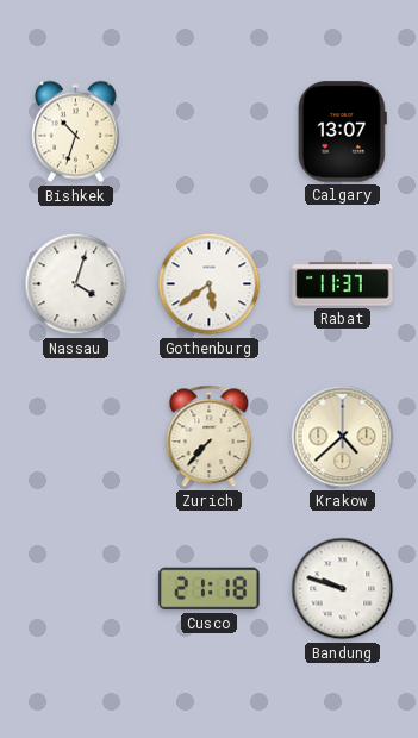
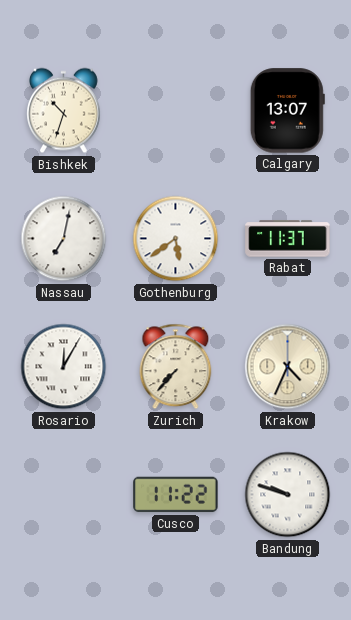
Nassau: 4:03 -> 7:02 (64, 239)
Rosario: none -> 12:05 (64, 367)
Krakow: 4:38 -> 4:34 (288, 367)
Cusco: 21:18 -> 11:22 (176, 495)
